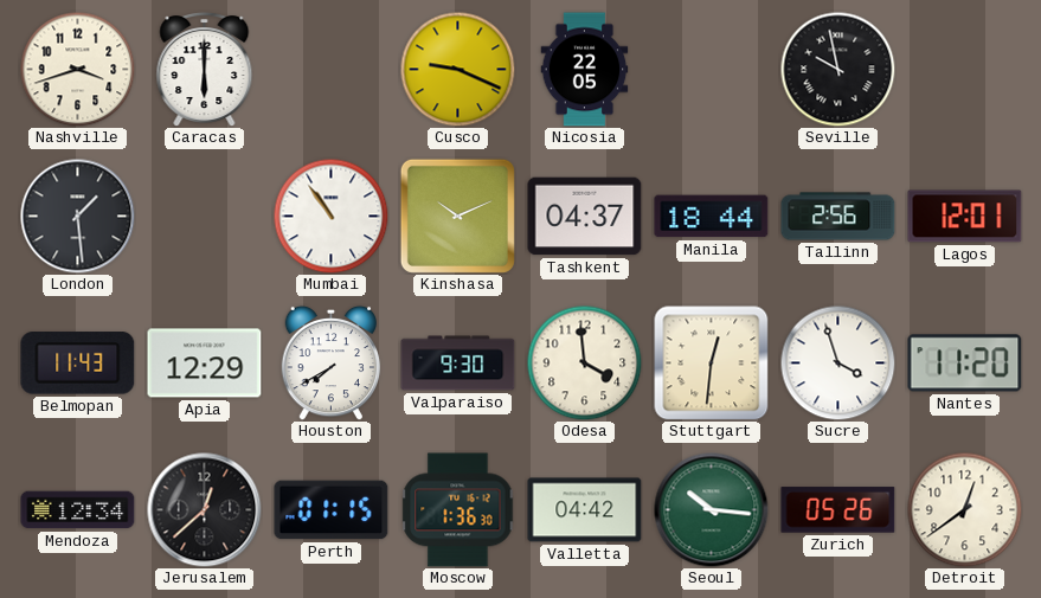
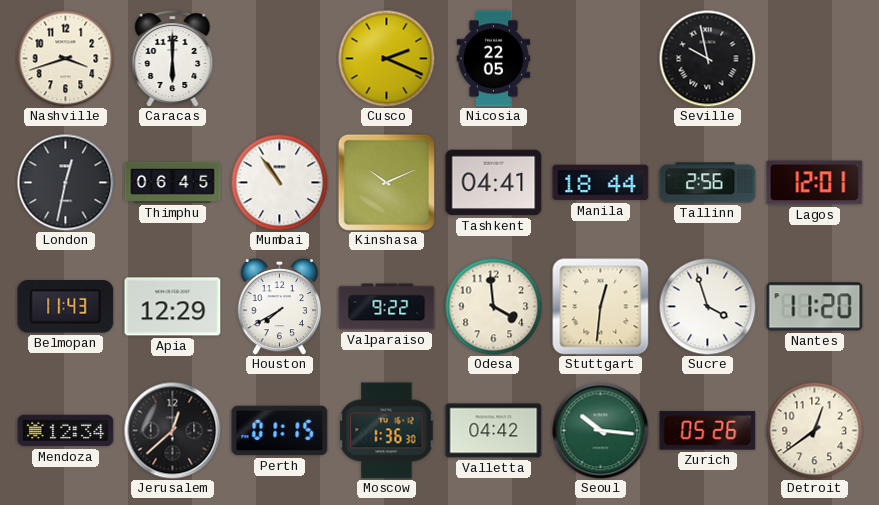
Cusco: 9:19 -> 2:19 (386, 58)
London: 1:29 -> 12:32 (66, 183)
Thimphu: none -> 06:45 (173, 182)
Tashkent: 04:37 -> 04:41 (494, 183)
Valparaiso: 9:30 -> 9:22 (387, 307)
